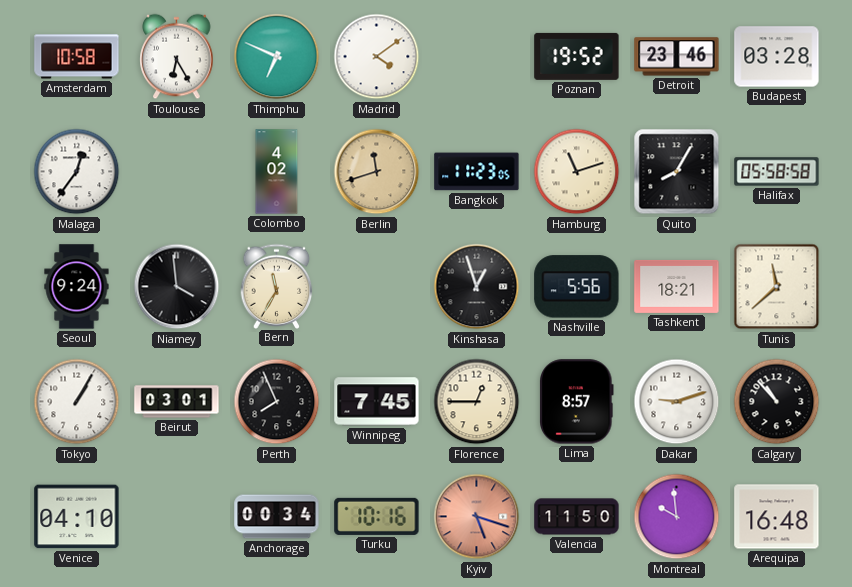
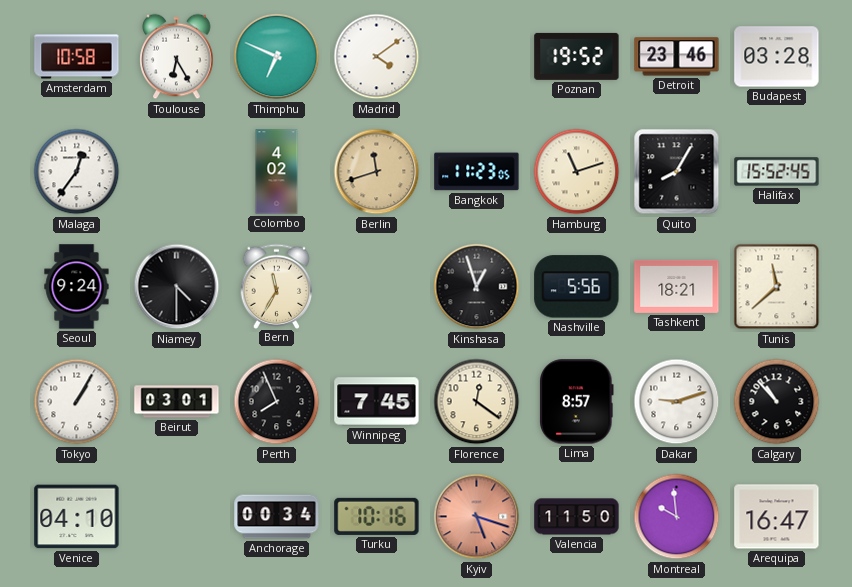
Halifax: 05:58 -> 15:52 (777, 172)
Niamey: 3:59 -> 4:30 (177, 287)
Florence: 12:45 -> 12:21 (477, 402)
Arequipa: 16:48 -> 16:47 (777, 517)
